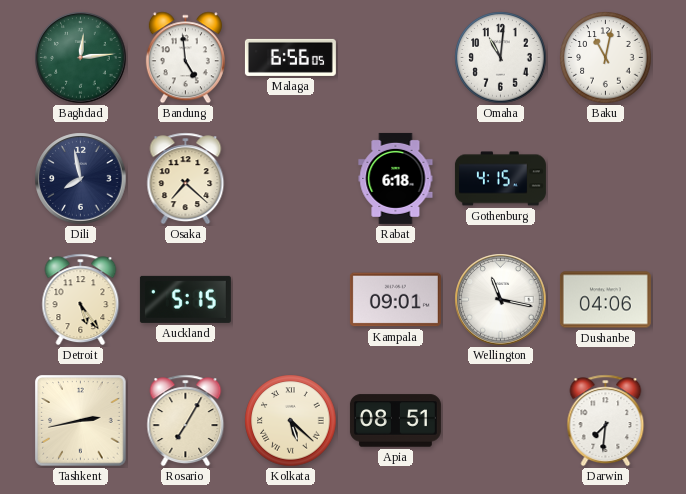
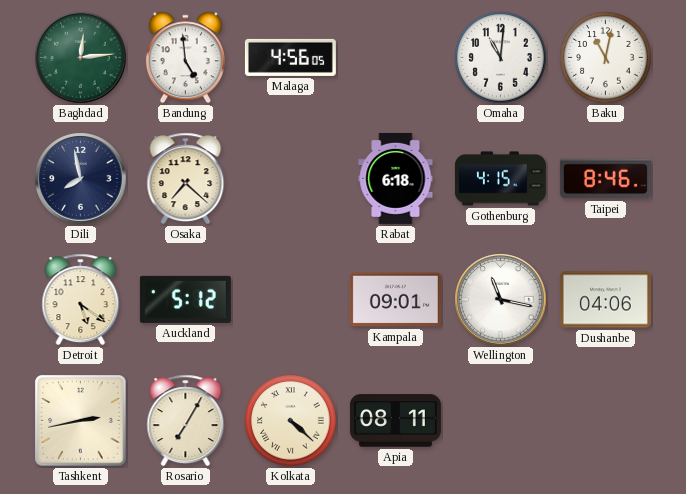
Malaga: 6:56 -> 4:56 (290, 57)
Taipei: none -> 8:46 (605, 179)
Detroit: 5:24 -> 5:21 (81, 300)
Auckland: 5:15 -> 5:12 (185, 299)
Kolkata: 5:22 -> 4:22 (291, 421)
Apia: 08:51 -> 08:11 (395, 421)
Darwin: 7:31 -> none (606, 421)
